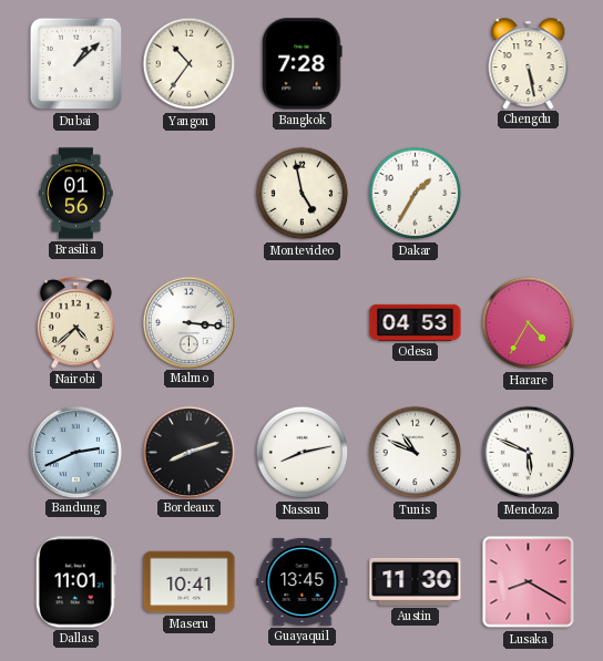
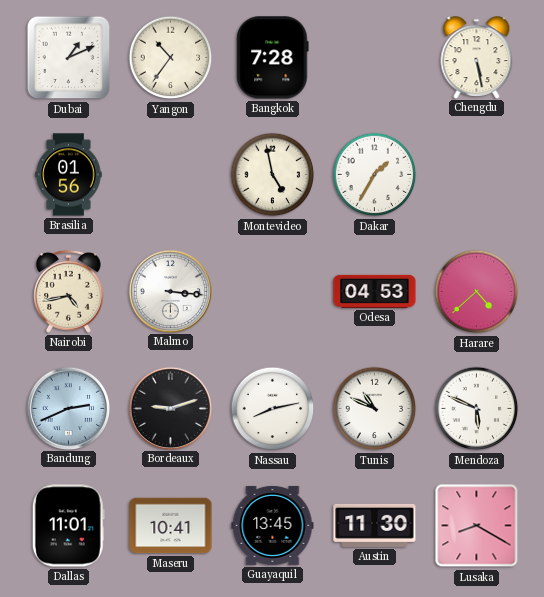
Dubai: 1:08 -> 1:11 (69, 58)
Nairobi: 4:38 -> 4:43 (69, 291)
Harare: 4:35 -> 4:38 (477, 292)
Bordeaux: 8:12 -> 9:12 (170, 408)
